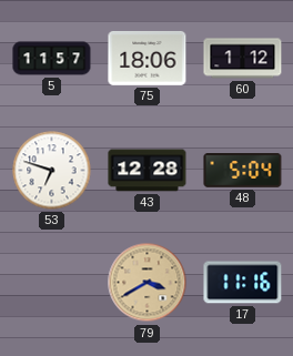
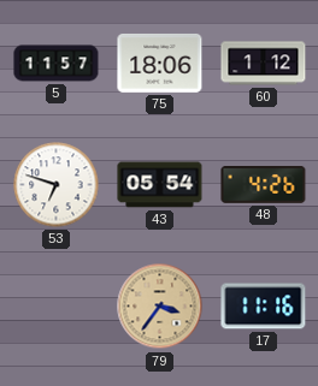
43: 12:28 -> 05:54 (160, 185)
48: 5:04 -> 4:26 (264, 185)
79: 3:40 -> 3:36 (160, 307)
